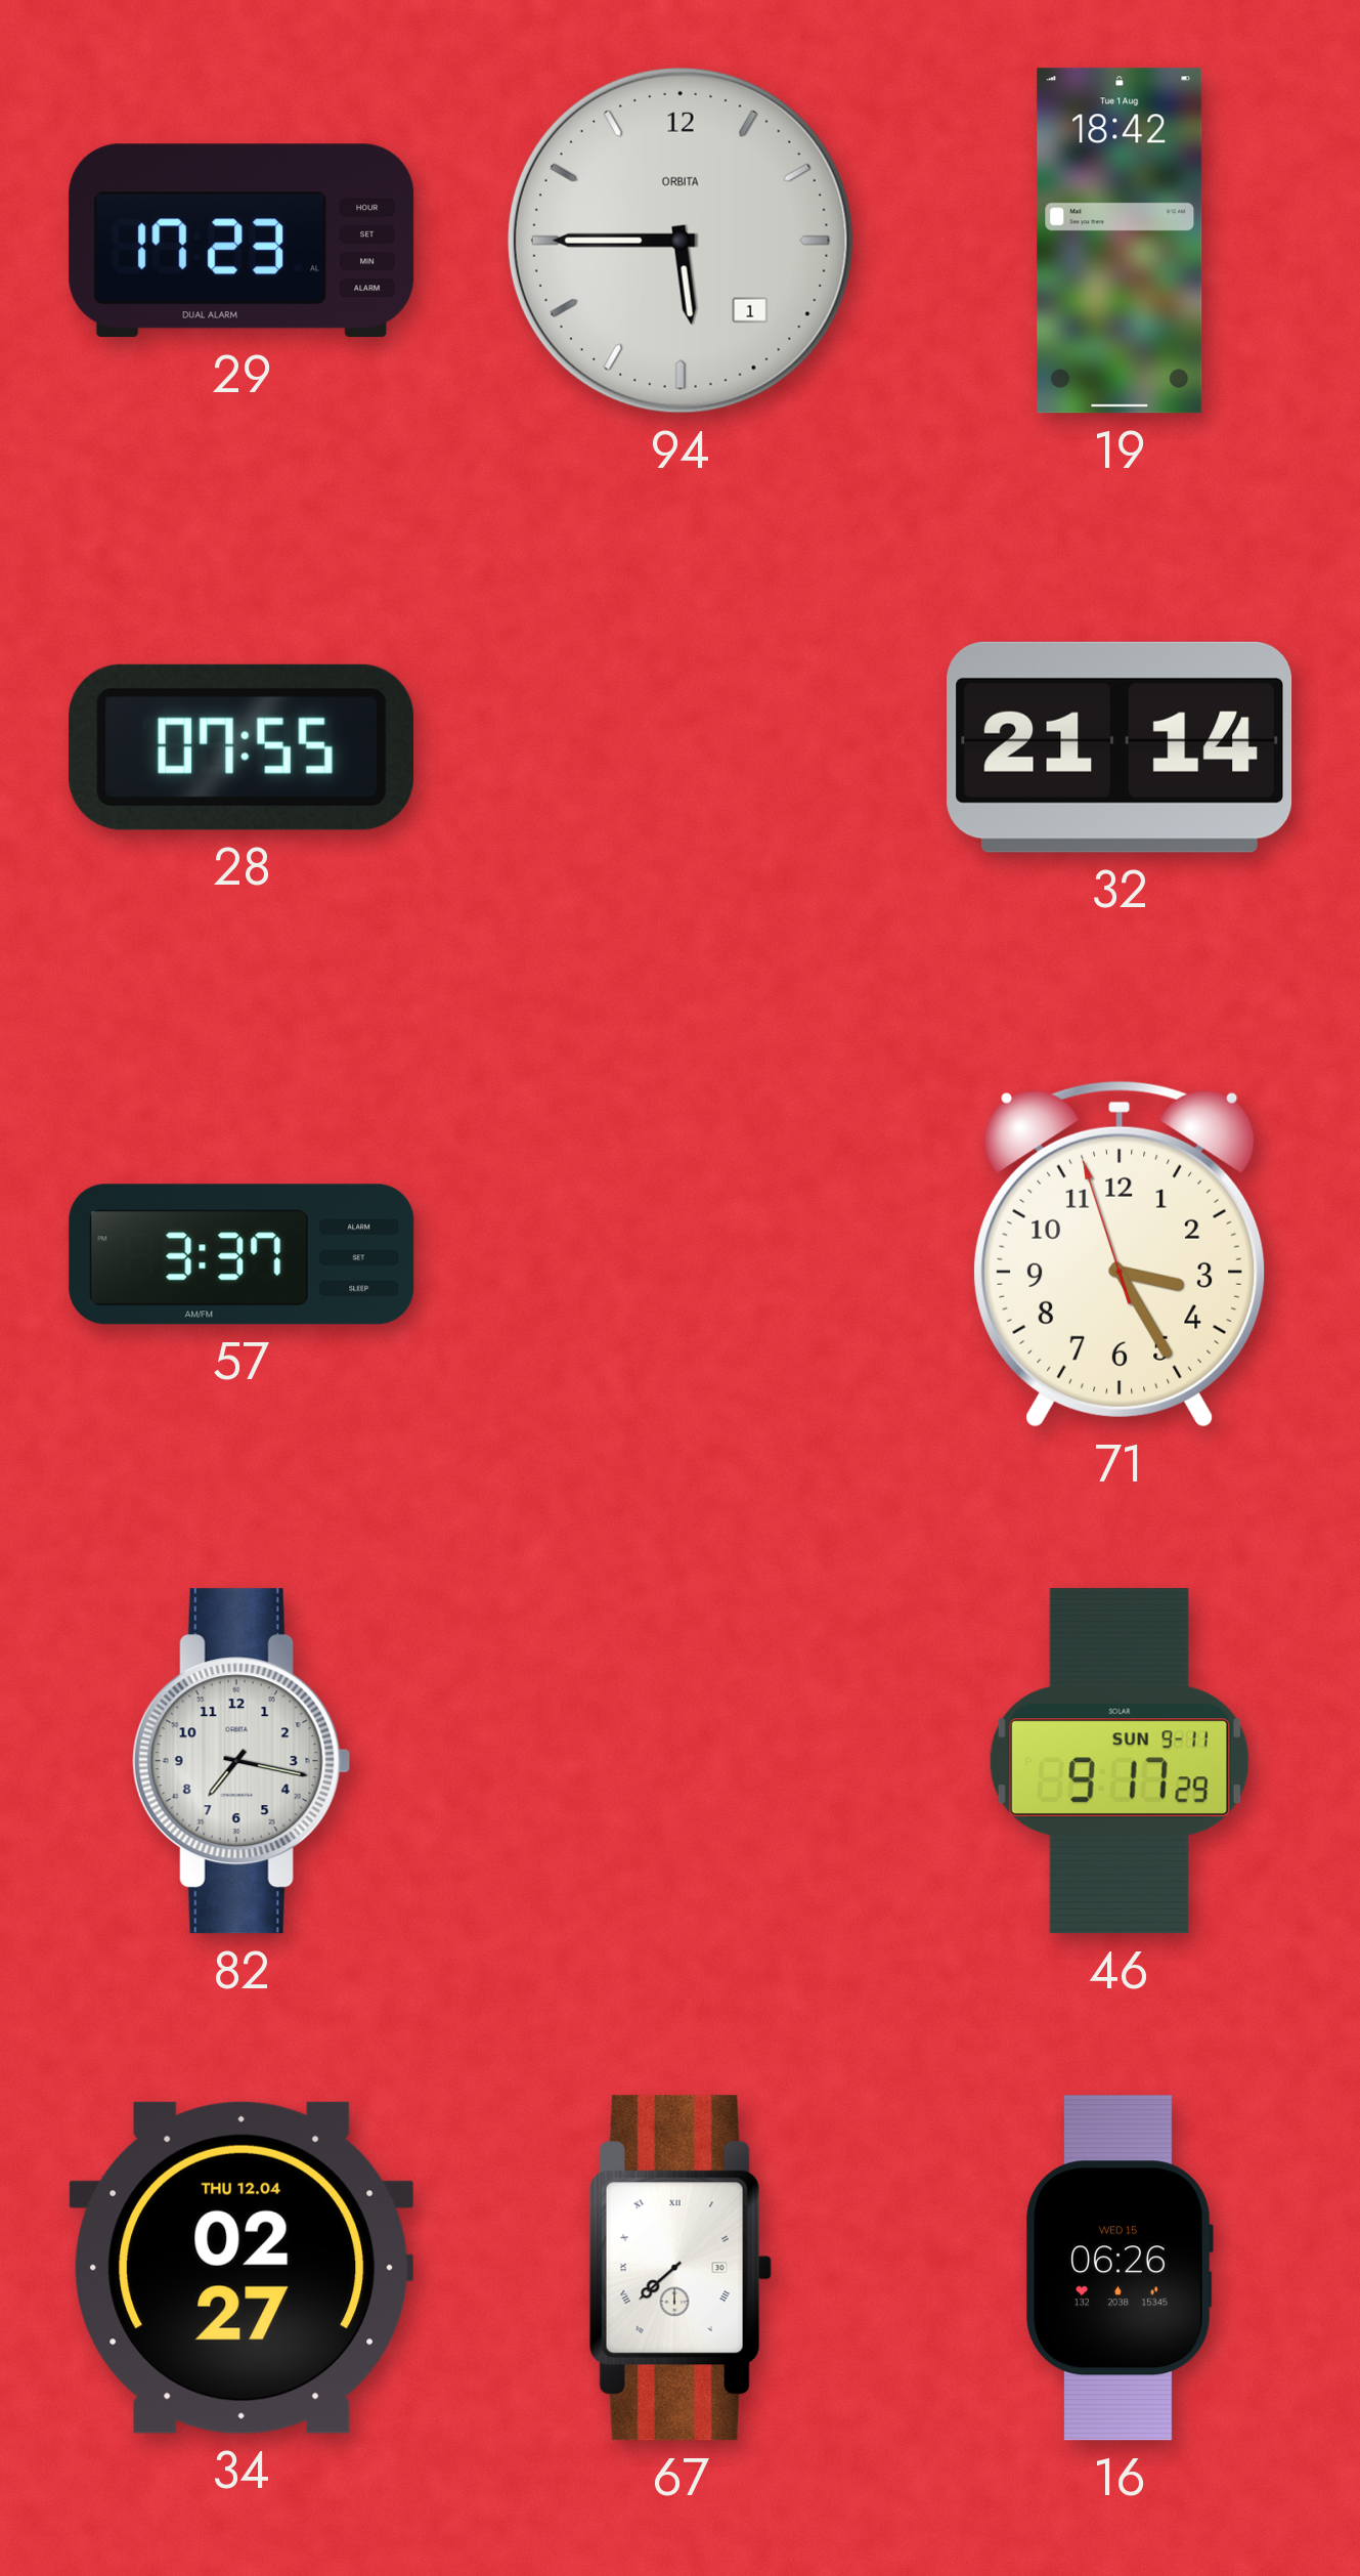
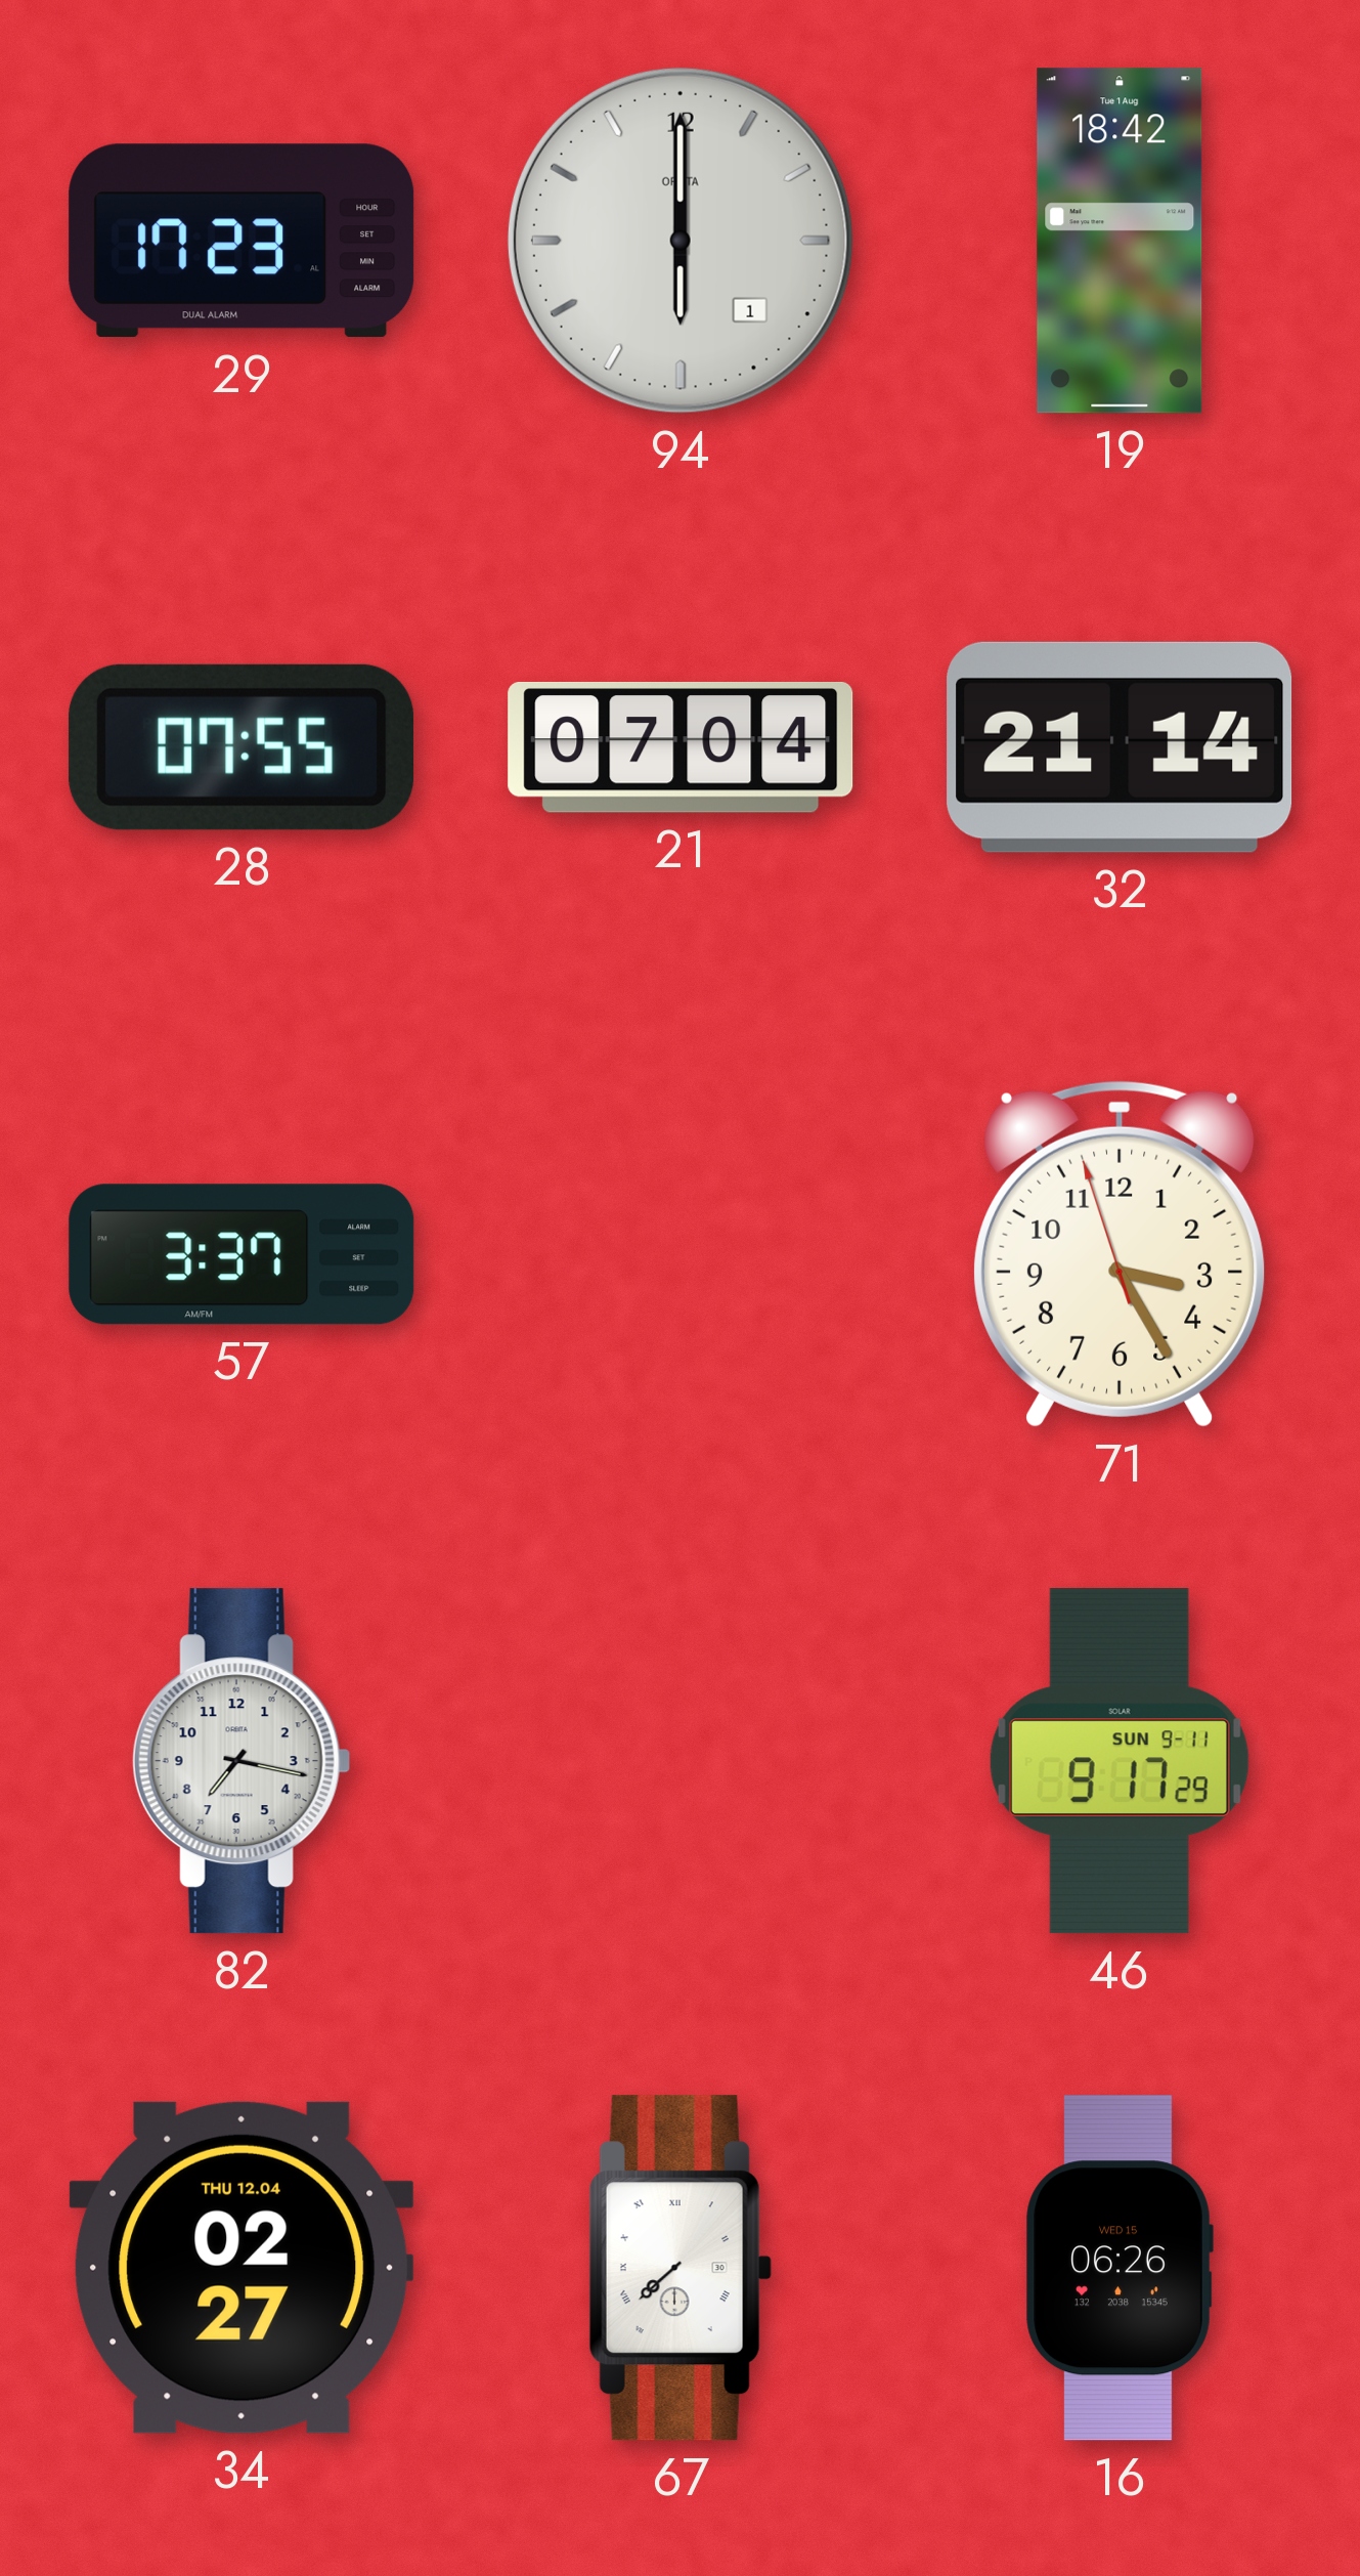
94: 5:45 -> 6:00 (681, 241)
21: none -> 07:04 (681, 747)
